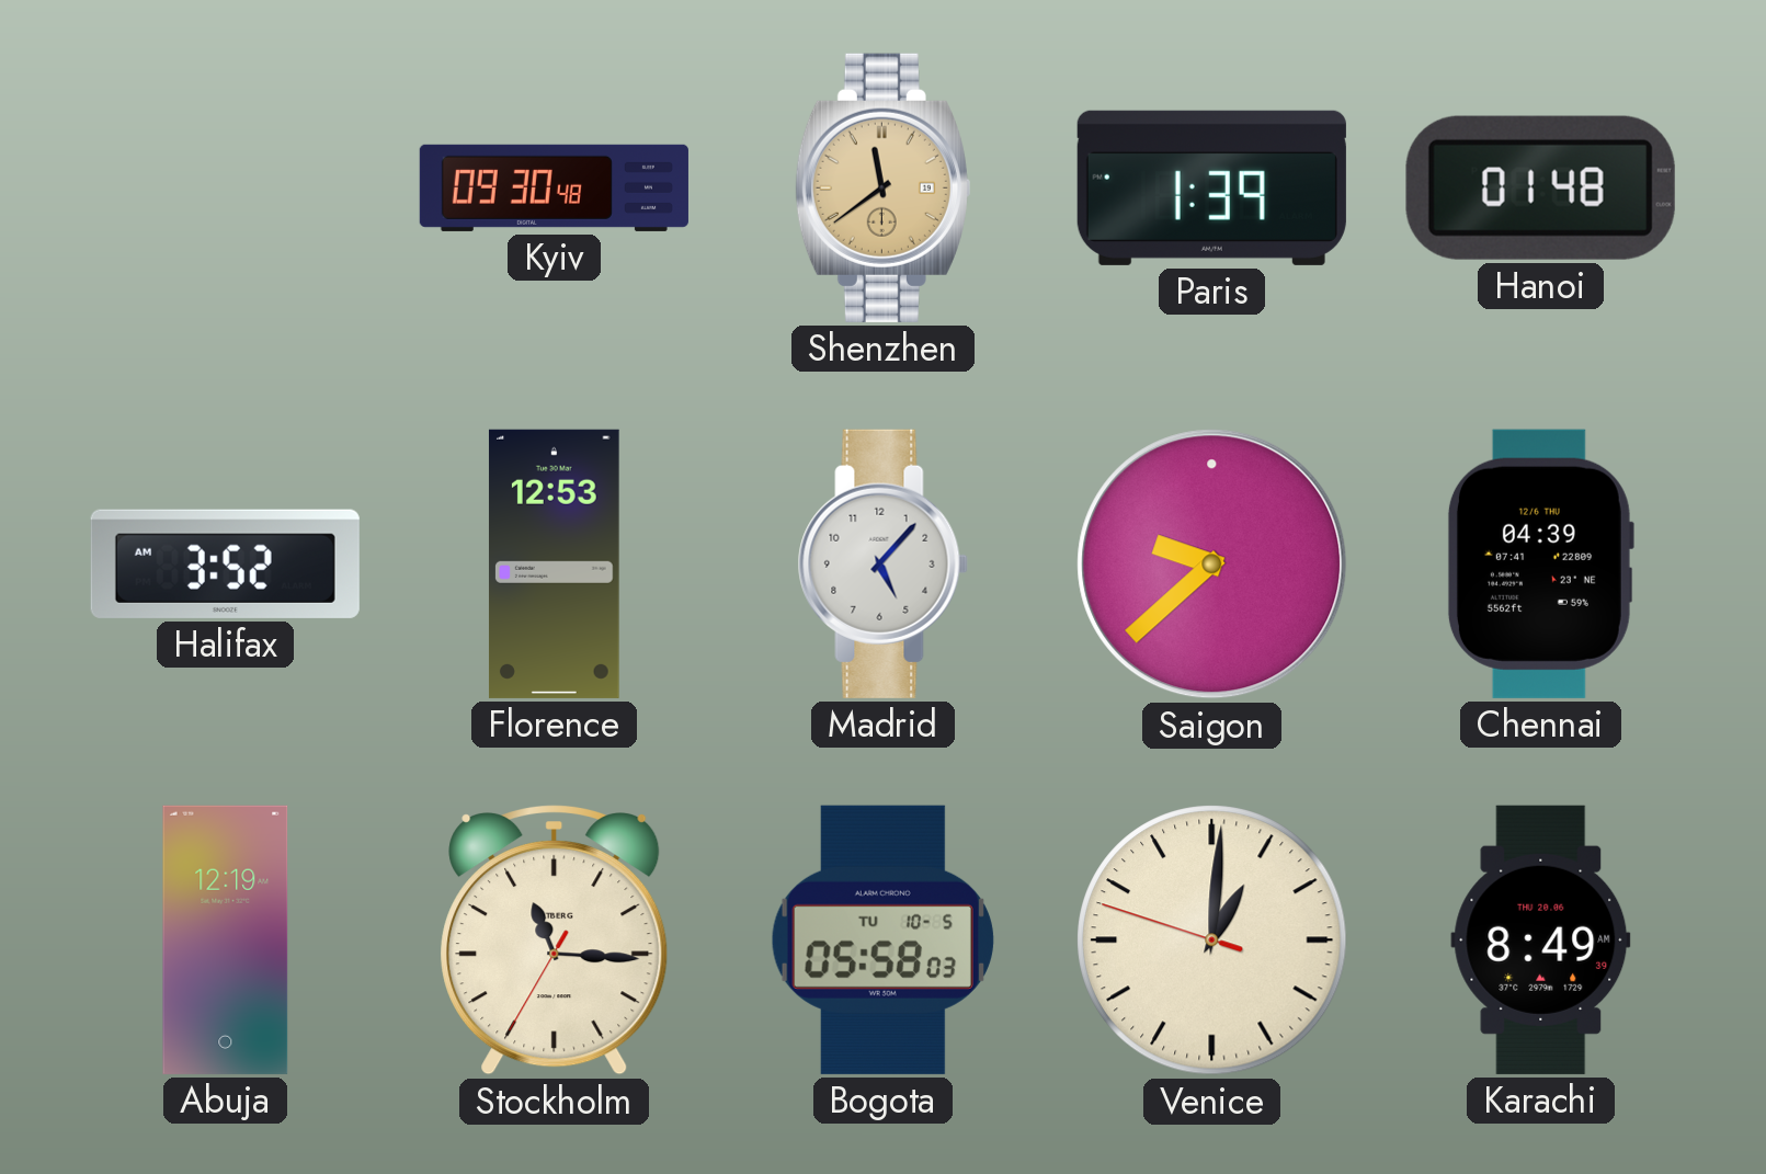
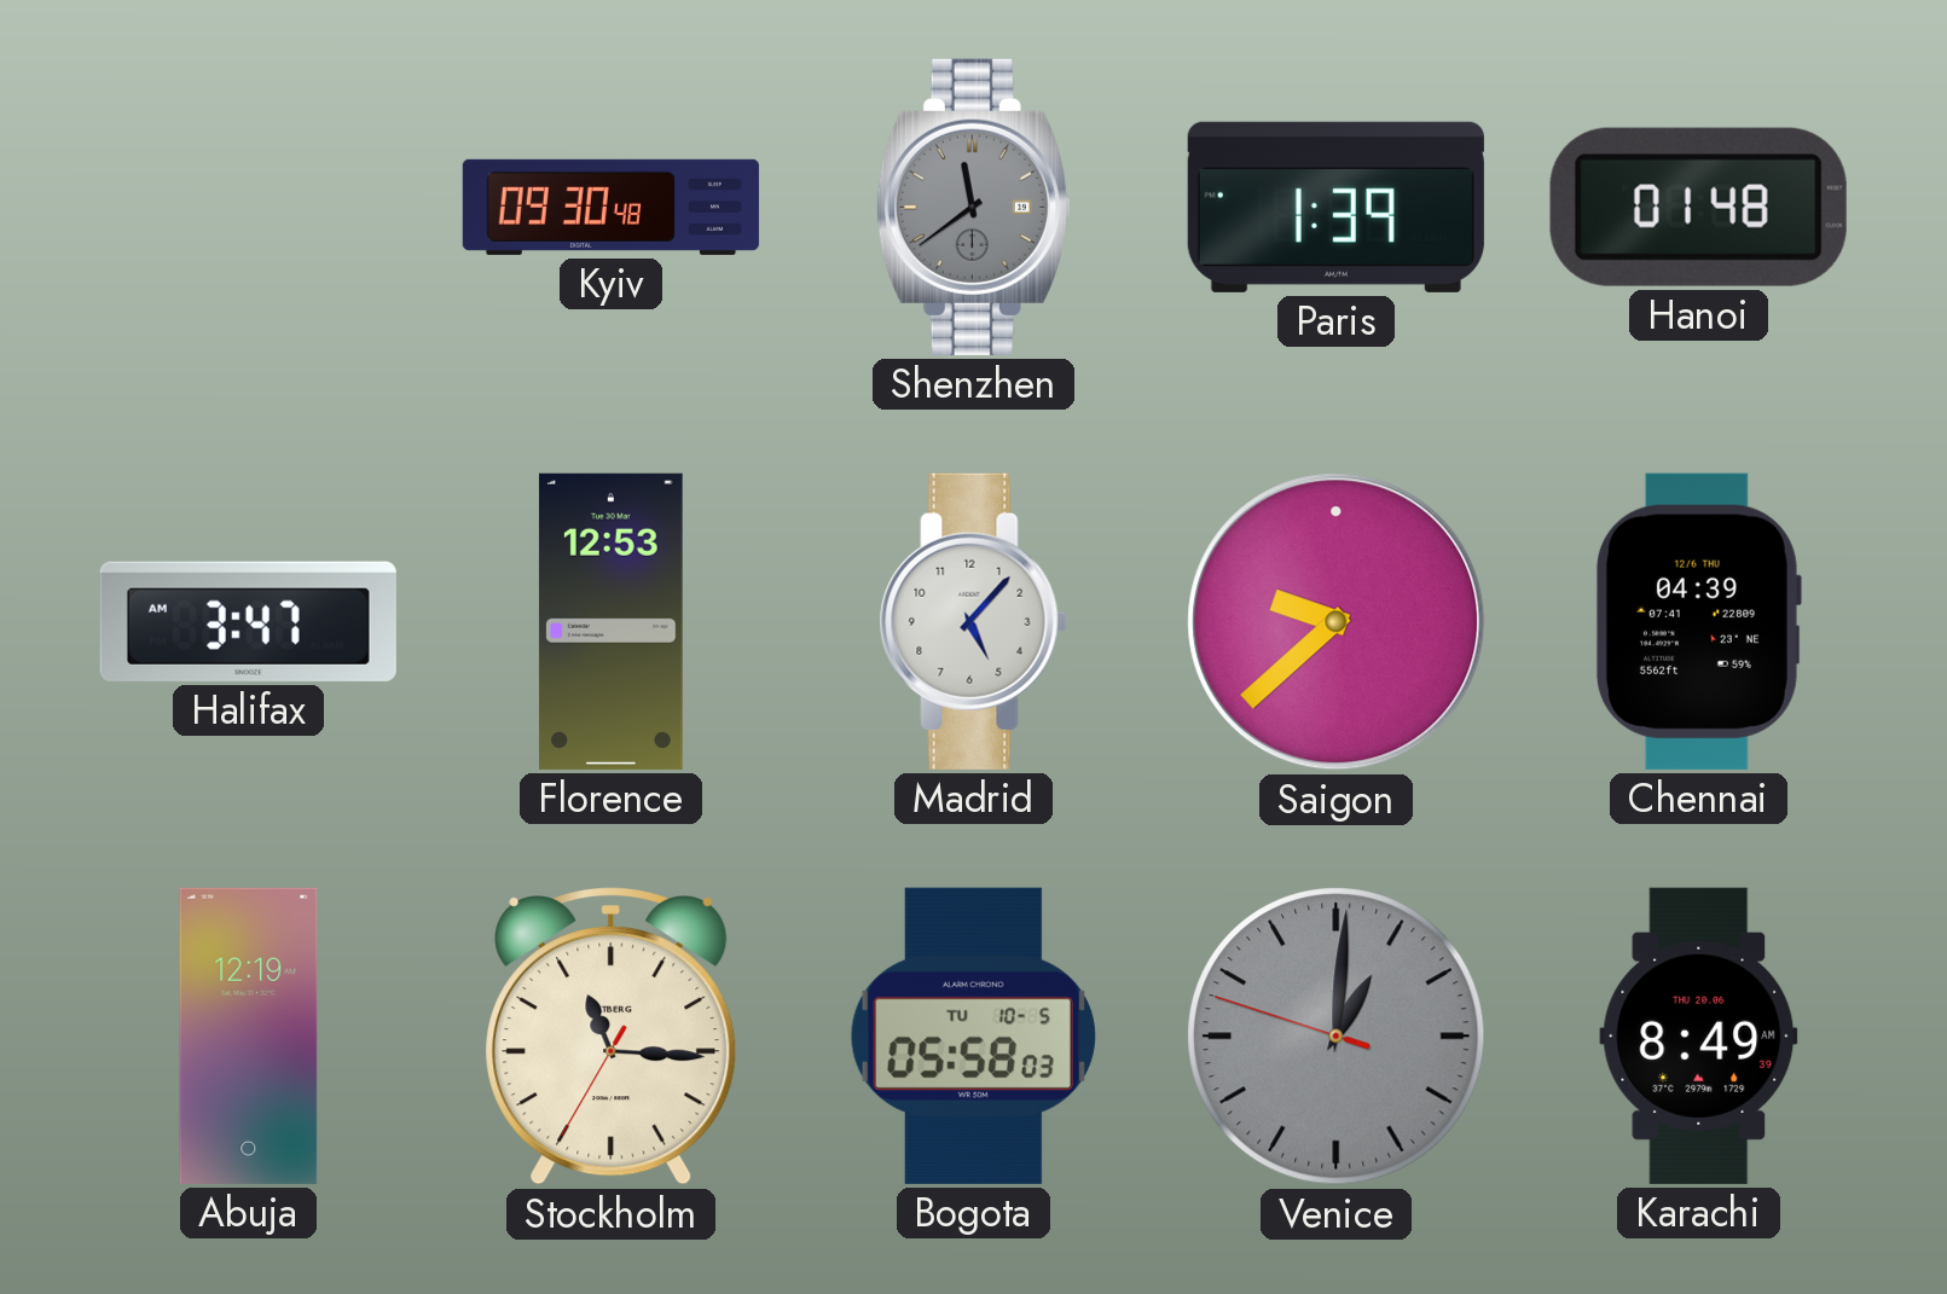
Shenzhen dial: champagne -> grey (973, 207)
Halifax: 3:52 -> 3:47 (248, 621)
Venice dial: cream -> grey (1337, 1037)
